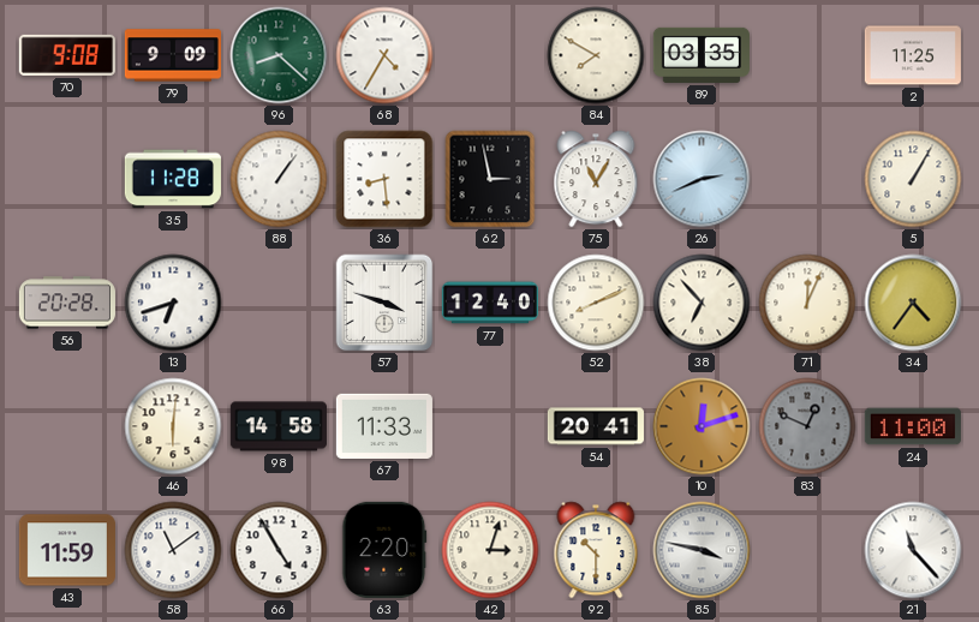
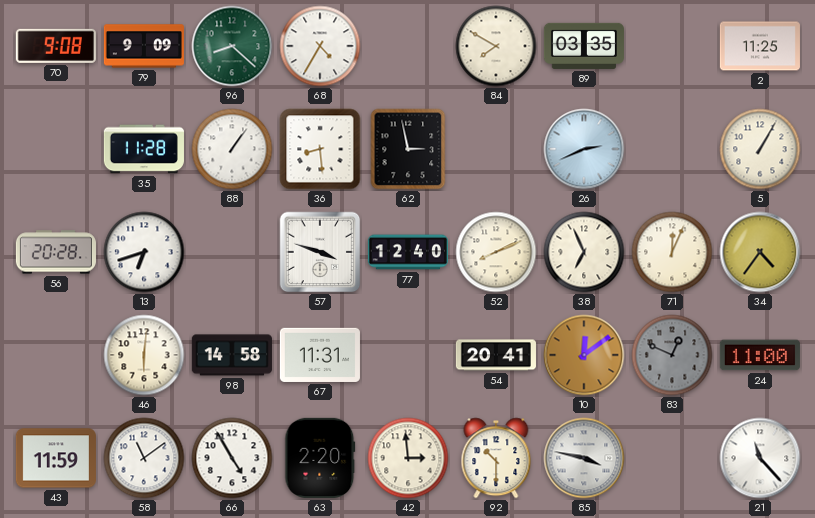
75: 11:05 -> none (596, 179)
38: 6:53 -> 6:56 (584, 252)
67: 11:33 -> 11:31 (320, 355)
10: 12:12 -> 12:09 (584, 355)
42: 3:03 -> 2:59 (408, 458)
